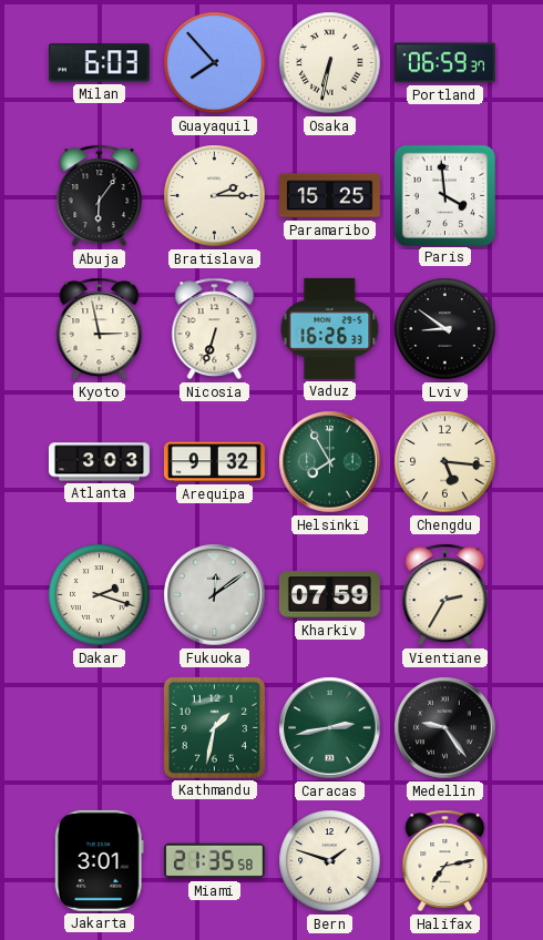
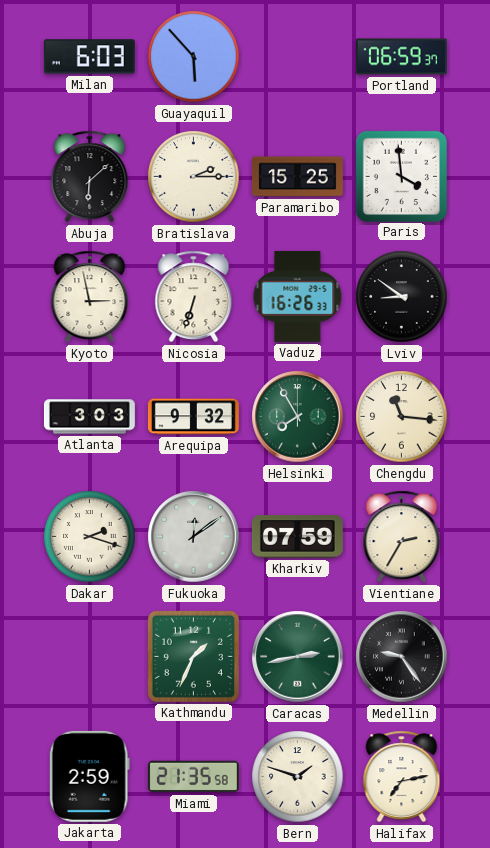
Guayaquil: 7:53 -> 5:53 (194, 57)
Osaka: 6:32 -> none (330, 63)
Abuja: 6:06 -> 6:08 (90, 177)
Chengdu: 5:16 -> 11:16 (402, 417)
Kathmandu: 1:32 -> 1:34 (193, 656)
Jakarta: 3:01 -> 2:59 (89, 776)
